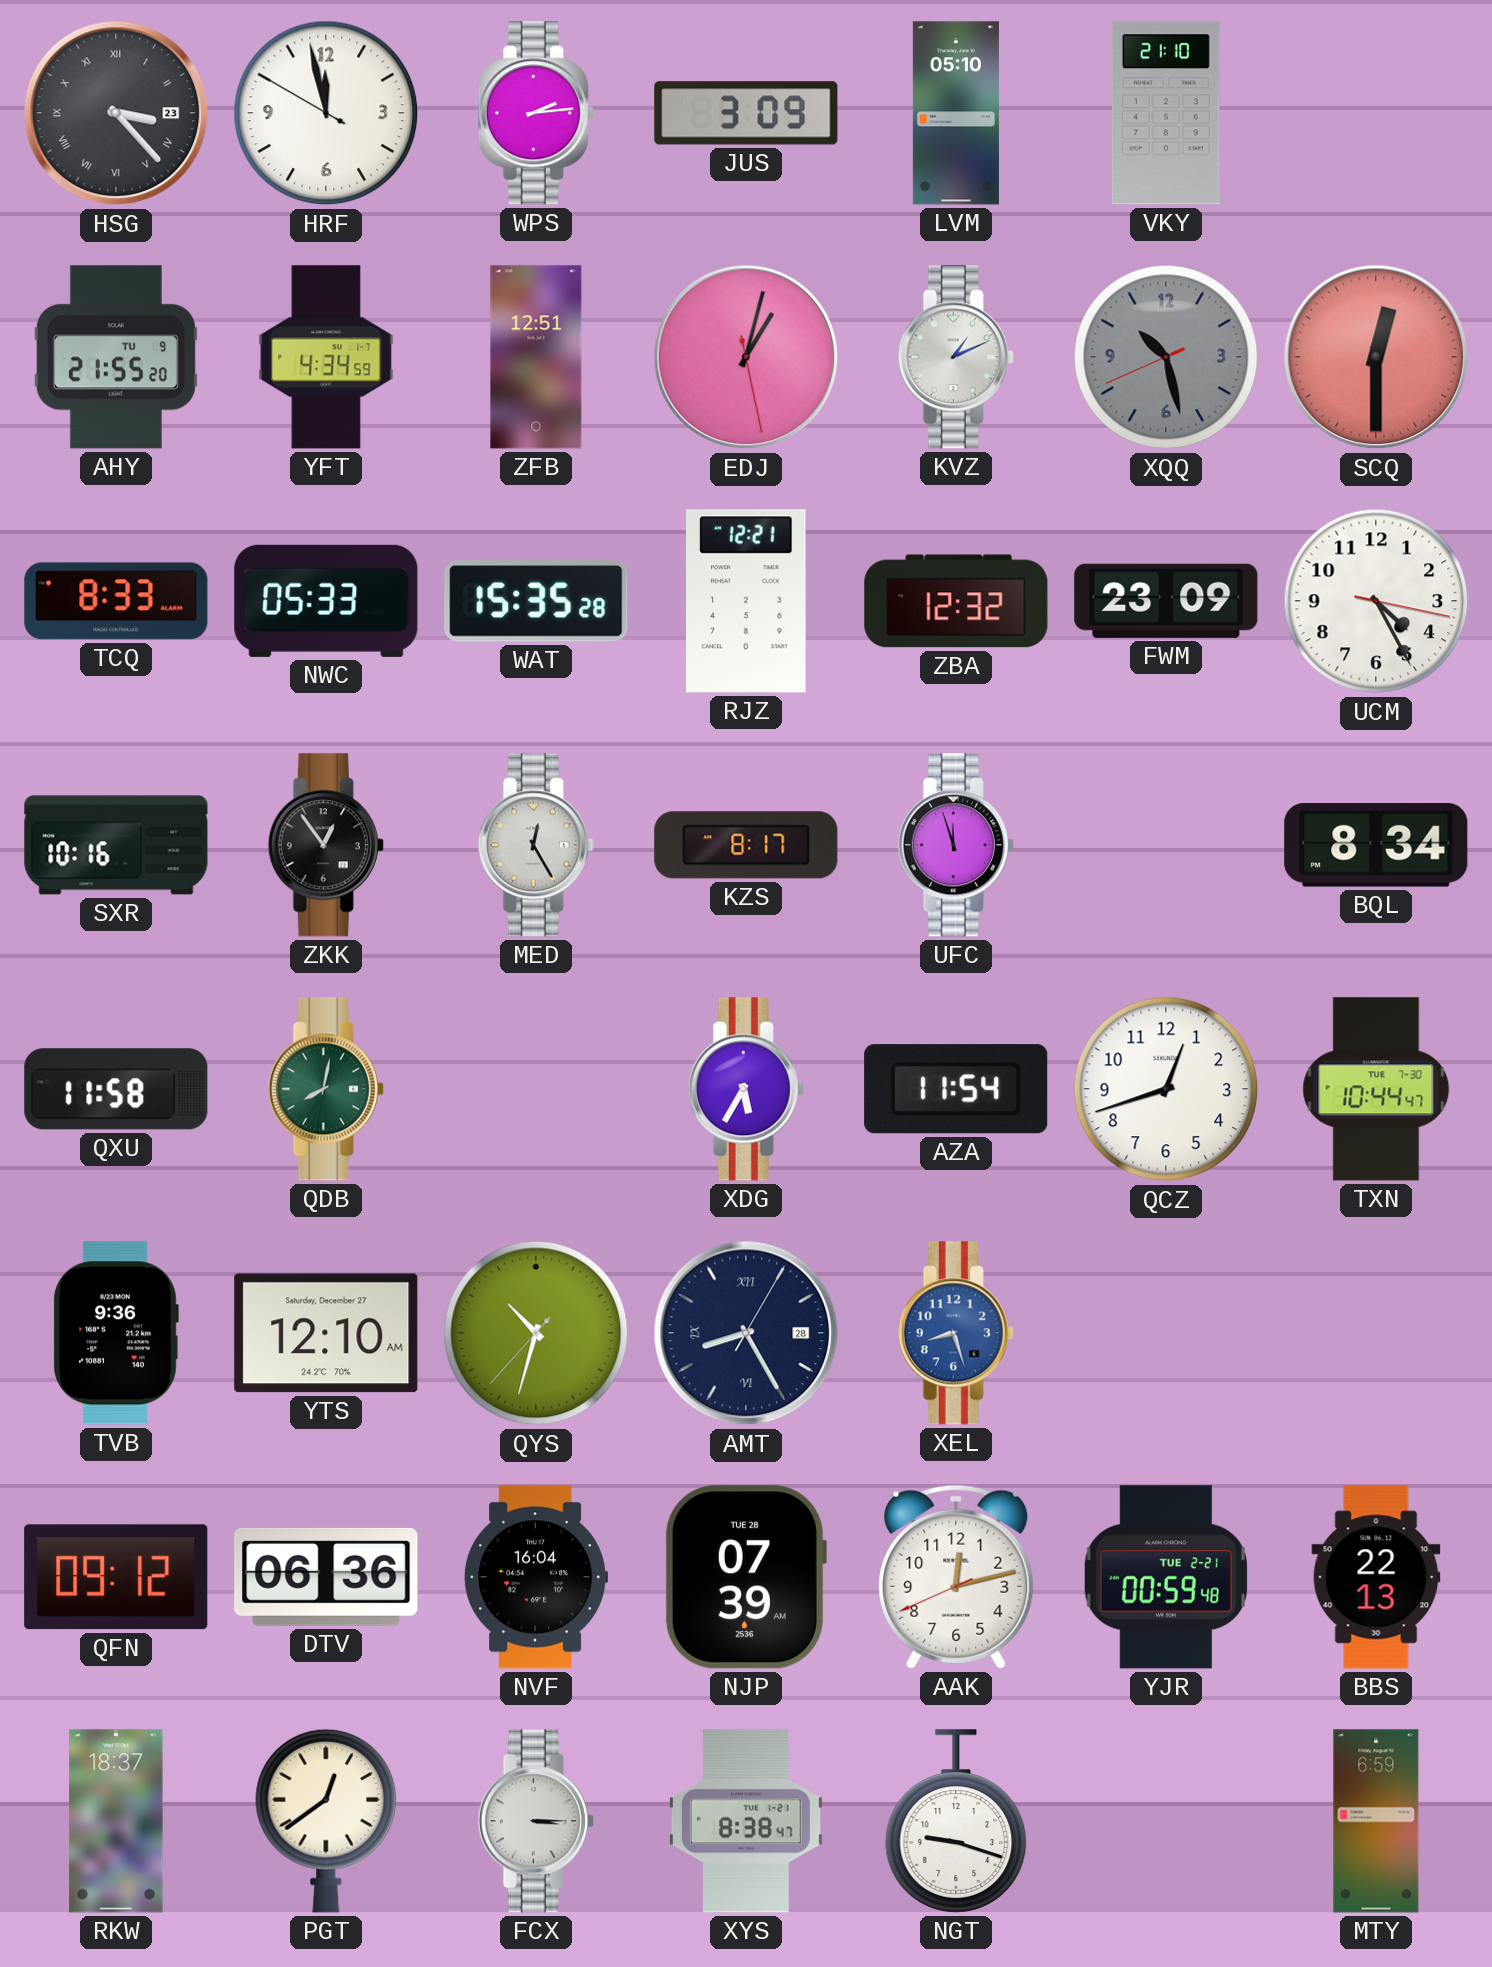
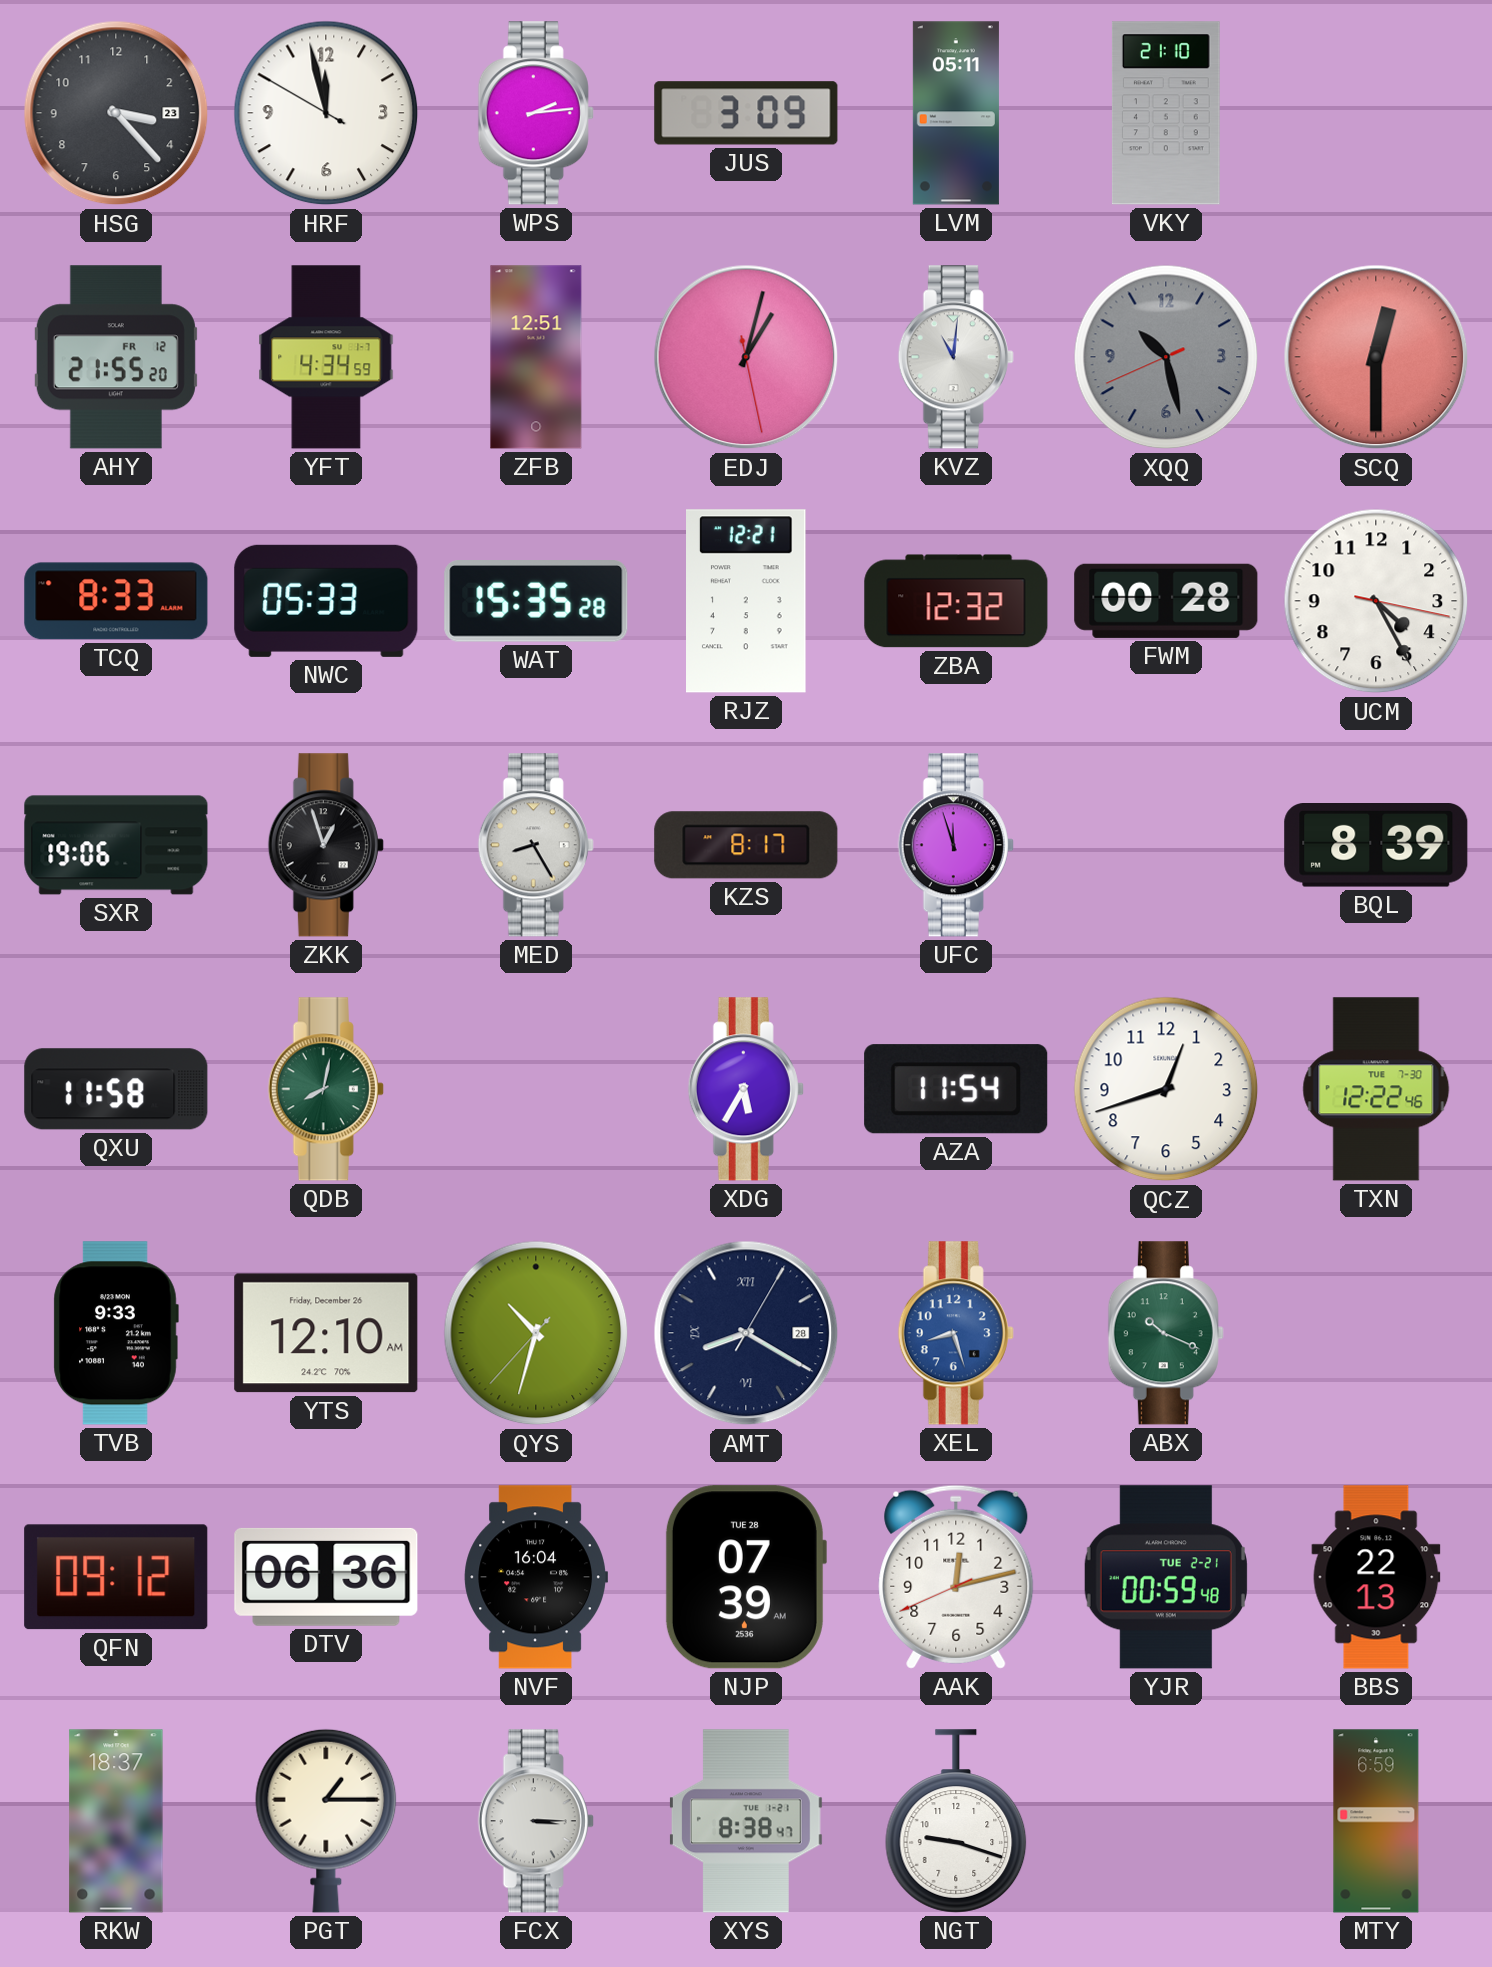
HSG numerals: Roman -> Arabic (116, 113)
LVM: 05:10 -> 05:11 (956, 113)
AHY date: TU 9 -> FR 12 (116, 357)
KVZ: 1:11 -> 11:01 (956, 357)
FWM: 23:09 -> 00:28 (1166, 601)
SXR: 10:16 -> 19:06 (116, 845)
ZKK: 12:54 -> 12:57 (326, 845)
MED: 12:25 -> 8:25 (536, 845)
BQL: 8:34 -> 8:39 (1376, 846)
TXN: 10:44 -> 12:22 (1376, 1089)
TVB: 9:36 -> 9:33 (116, 1333)
YTS date: Saturday, December 27 -> Friday, December 26 (326, 1333)
AMT: 8:25 -> 8:20 (746, 1333)
ABX: none -> 10:19 (1166, 1333)
PGT: 12:39 -> 1:15 (326, 1821)
